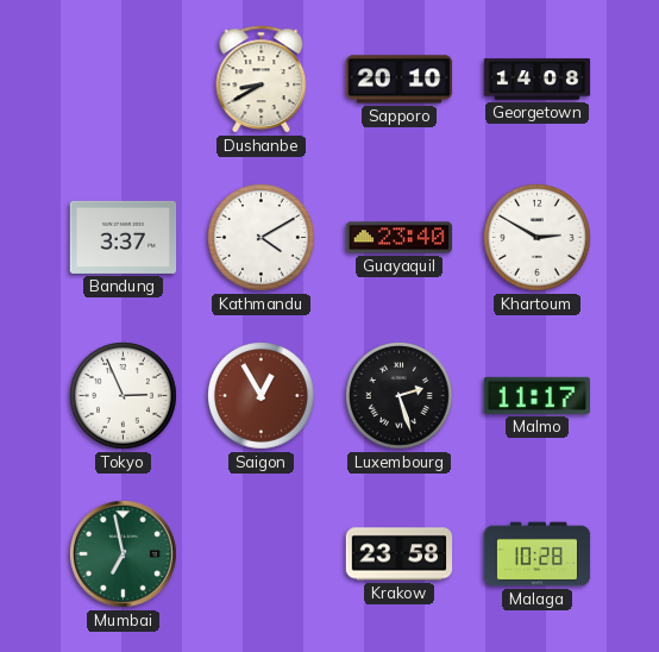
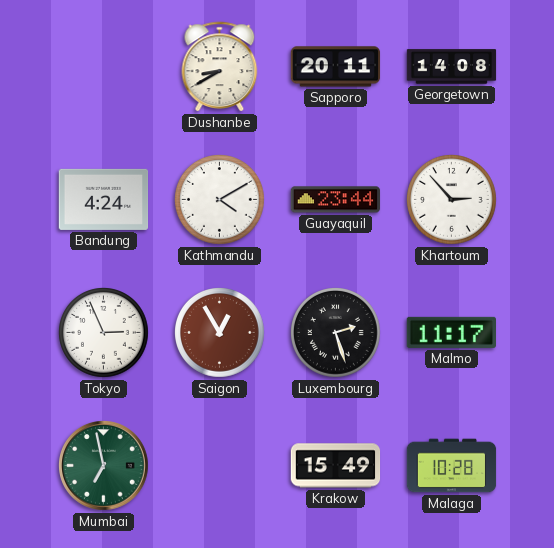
Sapporo: 20:10 -> 20:11 (336, 67)
Bandung: 3:37 -> 4:24 (104, 199)
Guayaquil: 23:40 -> 23:44 (336, 200)
Khartoum: 2:50 -> 2:53 (452, 200)
Krakow: 23:58 -> 15:49 (336, 466)
